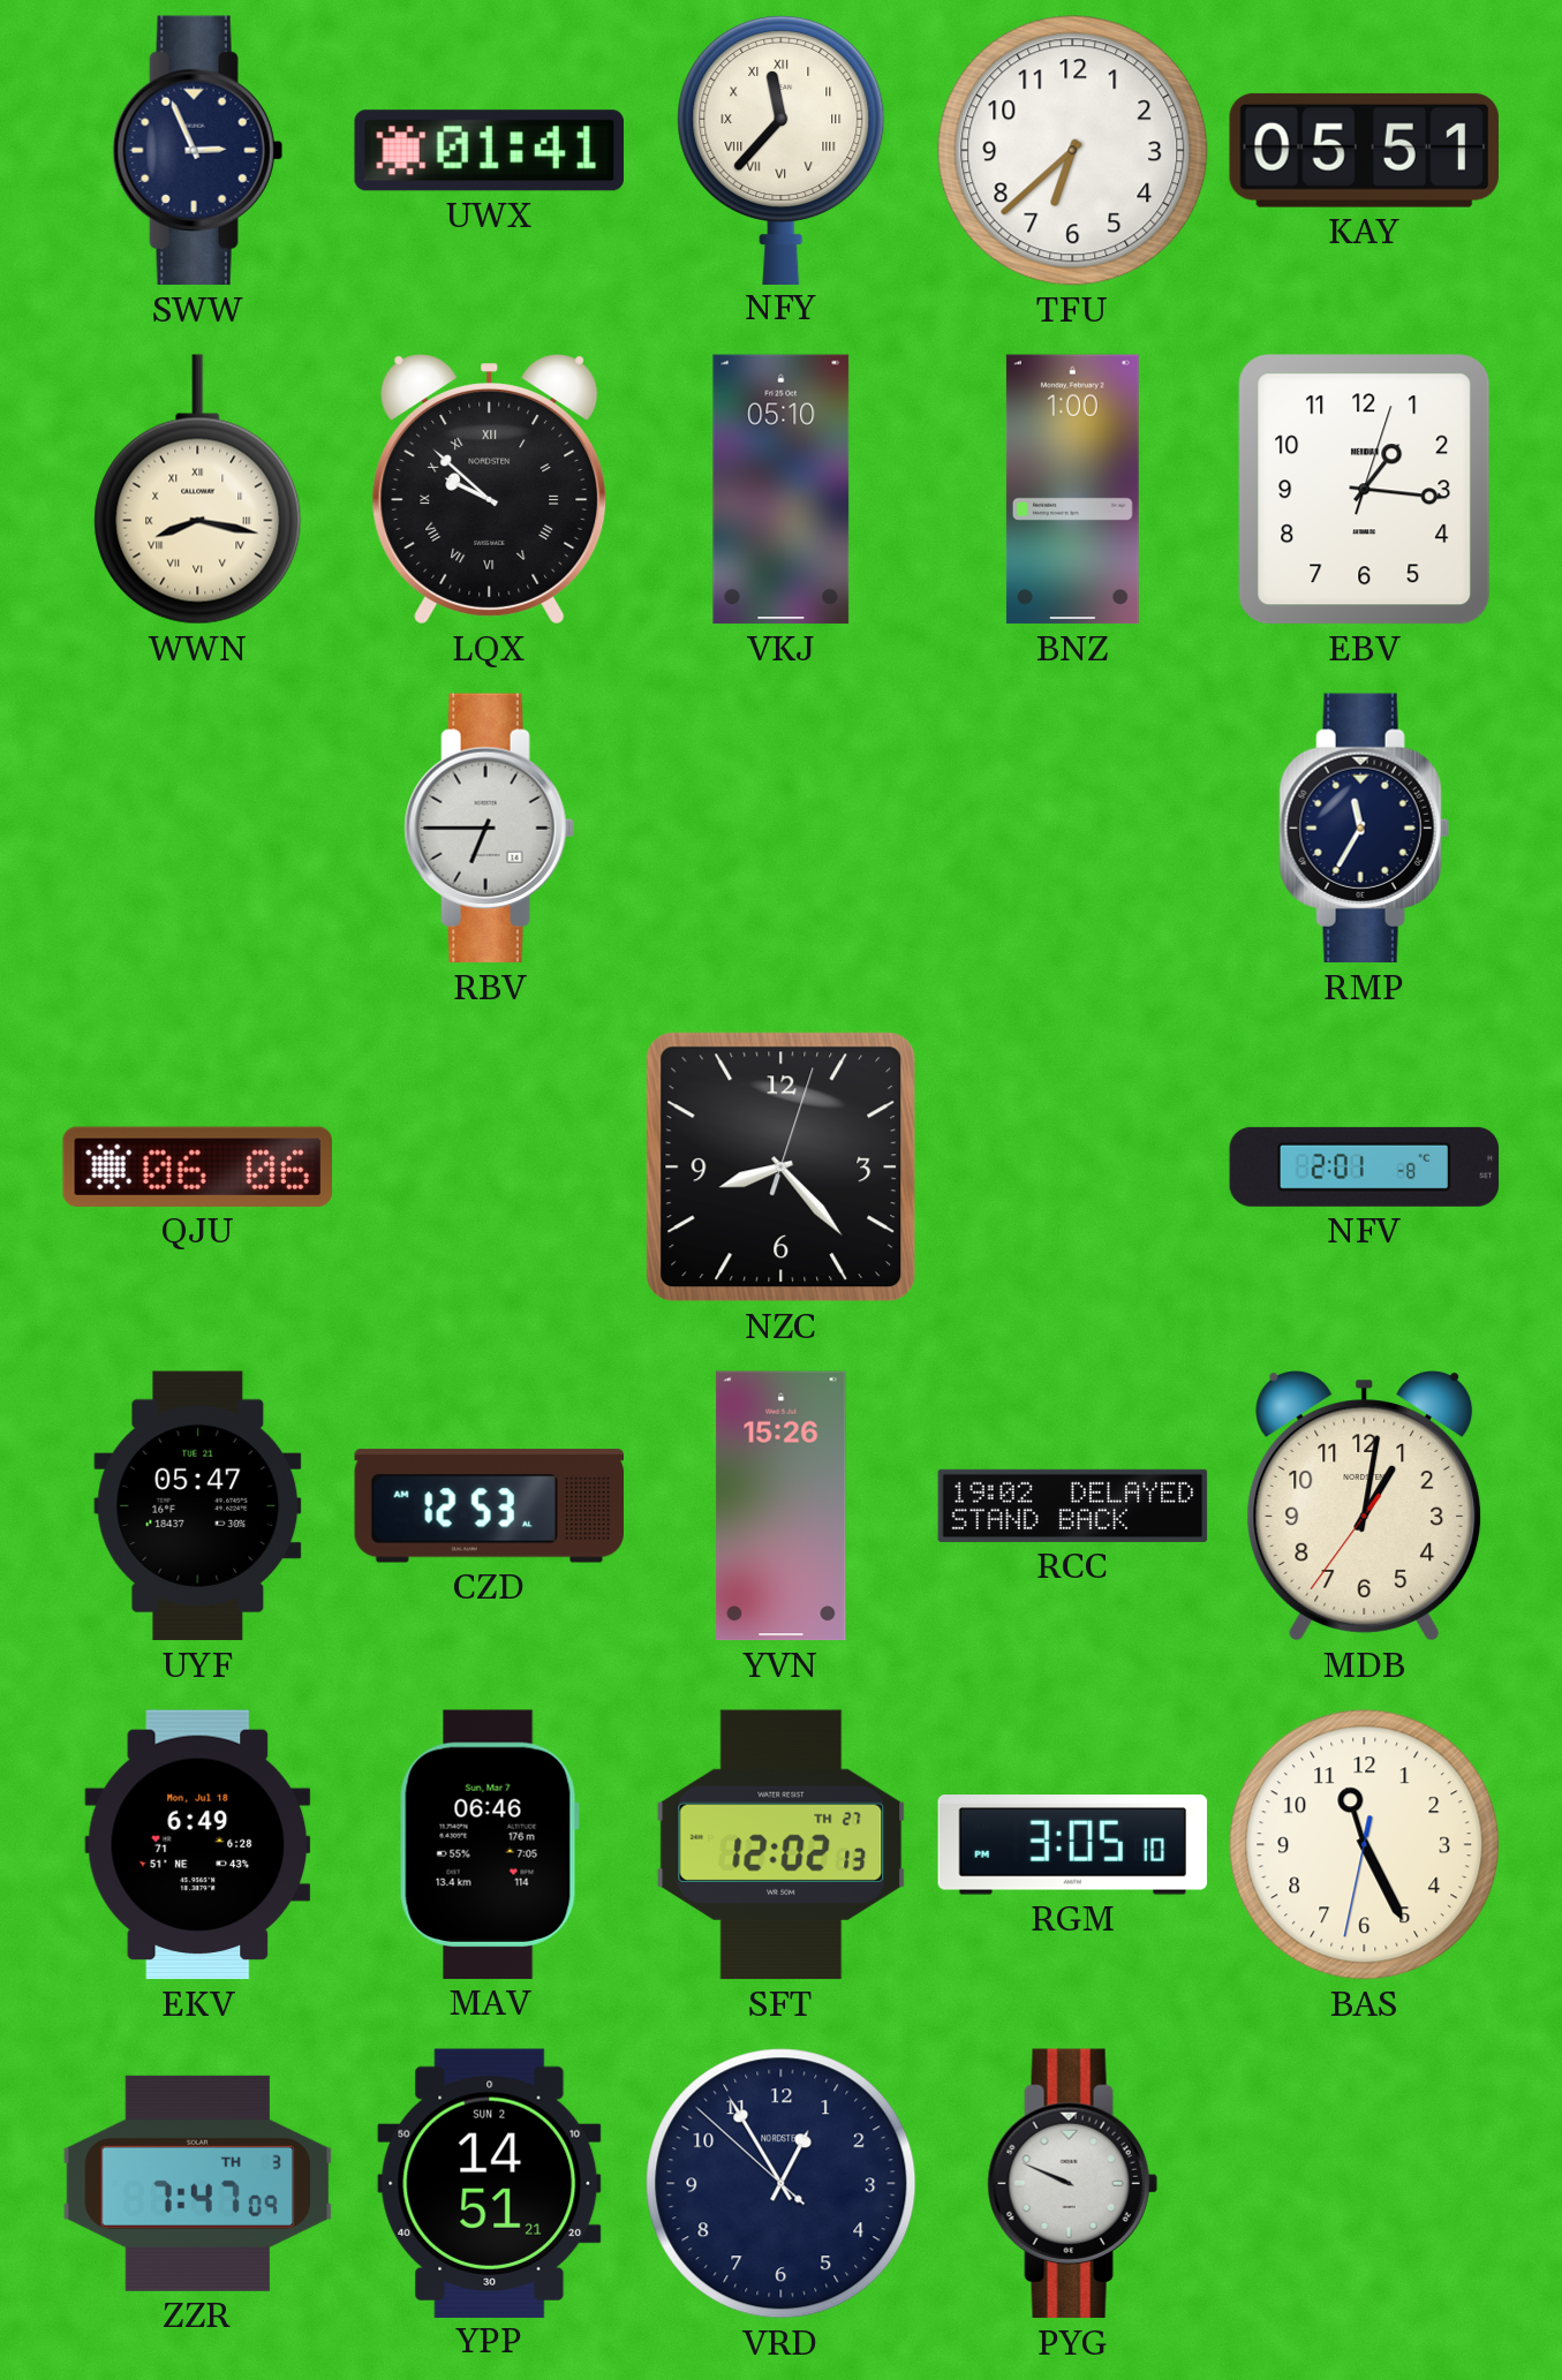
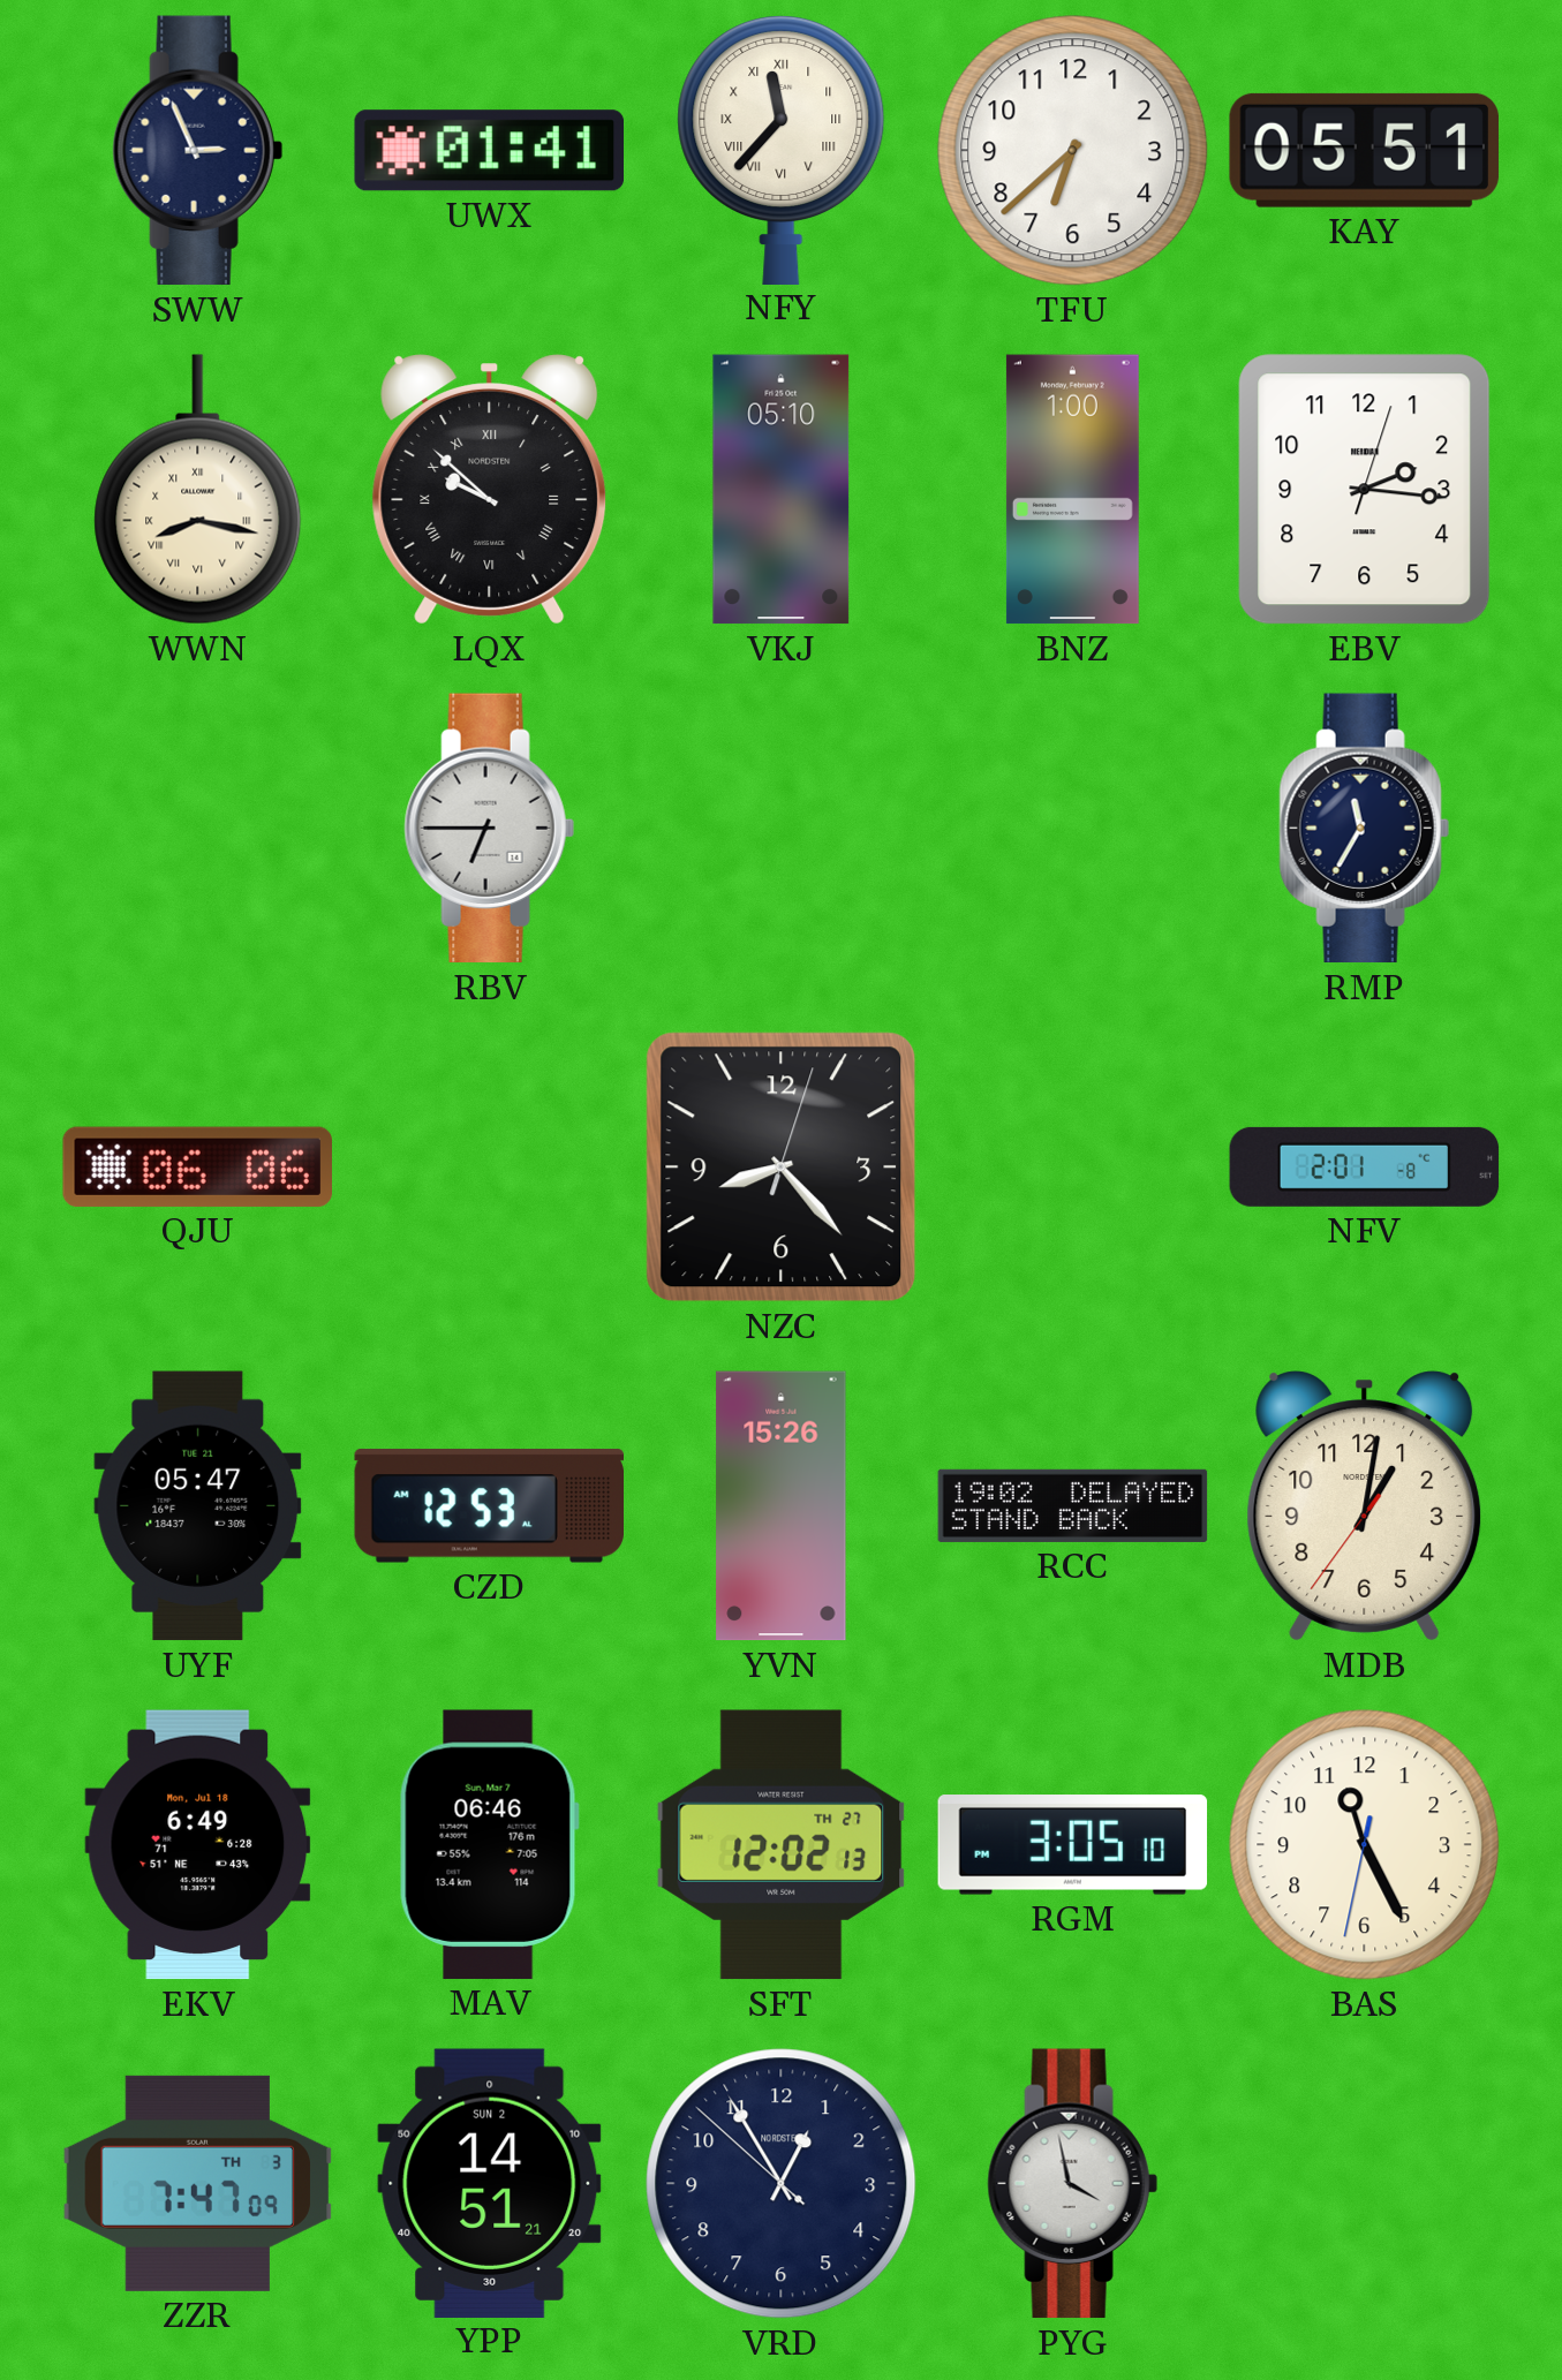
EBV: 1:16 -> 2:16 (1365, 490)
PYG: 9:49 -> 3:58 (1072, 2184)
